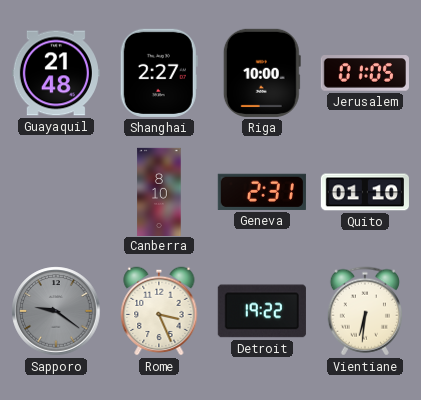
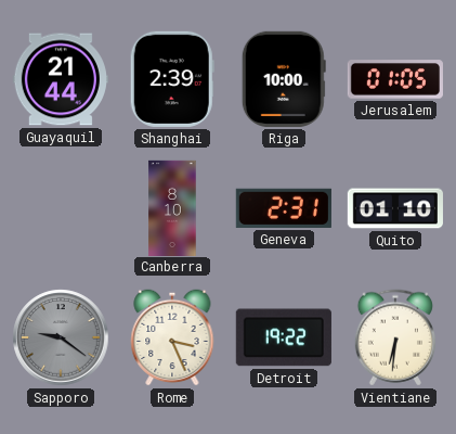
Guayaquil: 21:48 -> 21:44 (61, 79)
Shanghai: 2:27 -> 2:39 (172, 79)
